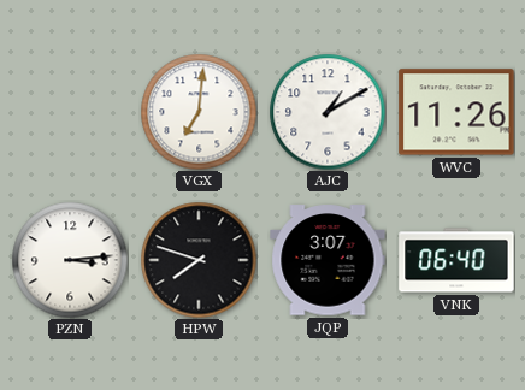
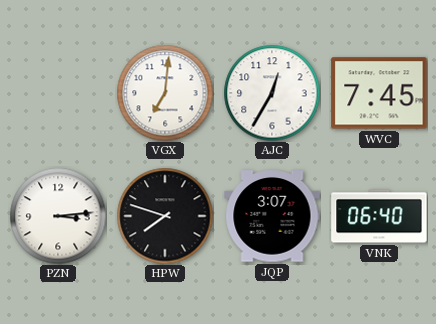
AJC: 1:10 -> 12:35 (272, 93)
WVC: 11:26 -> 7:45 (379, 93)
